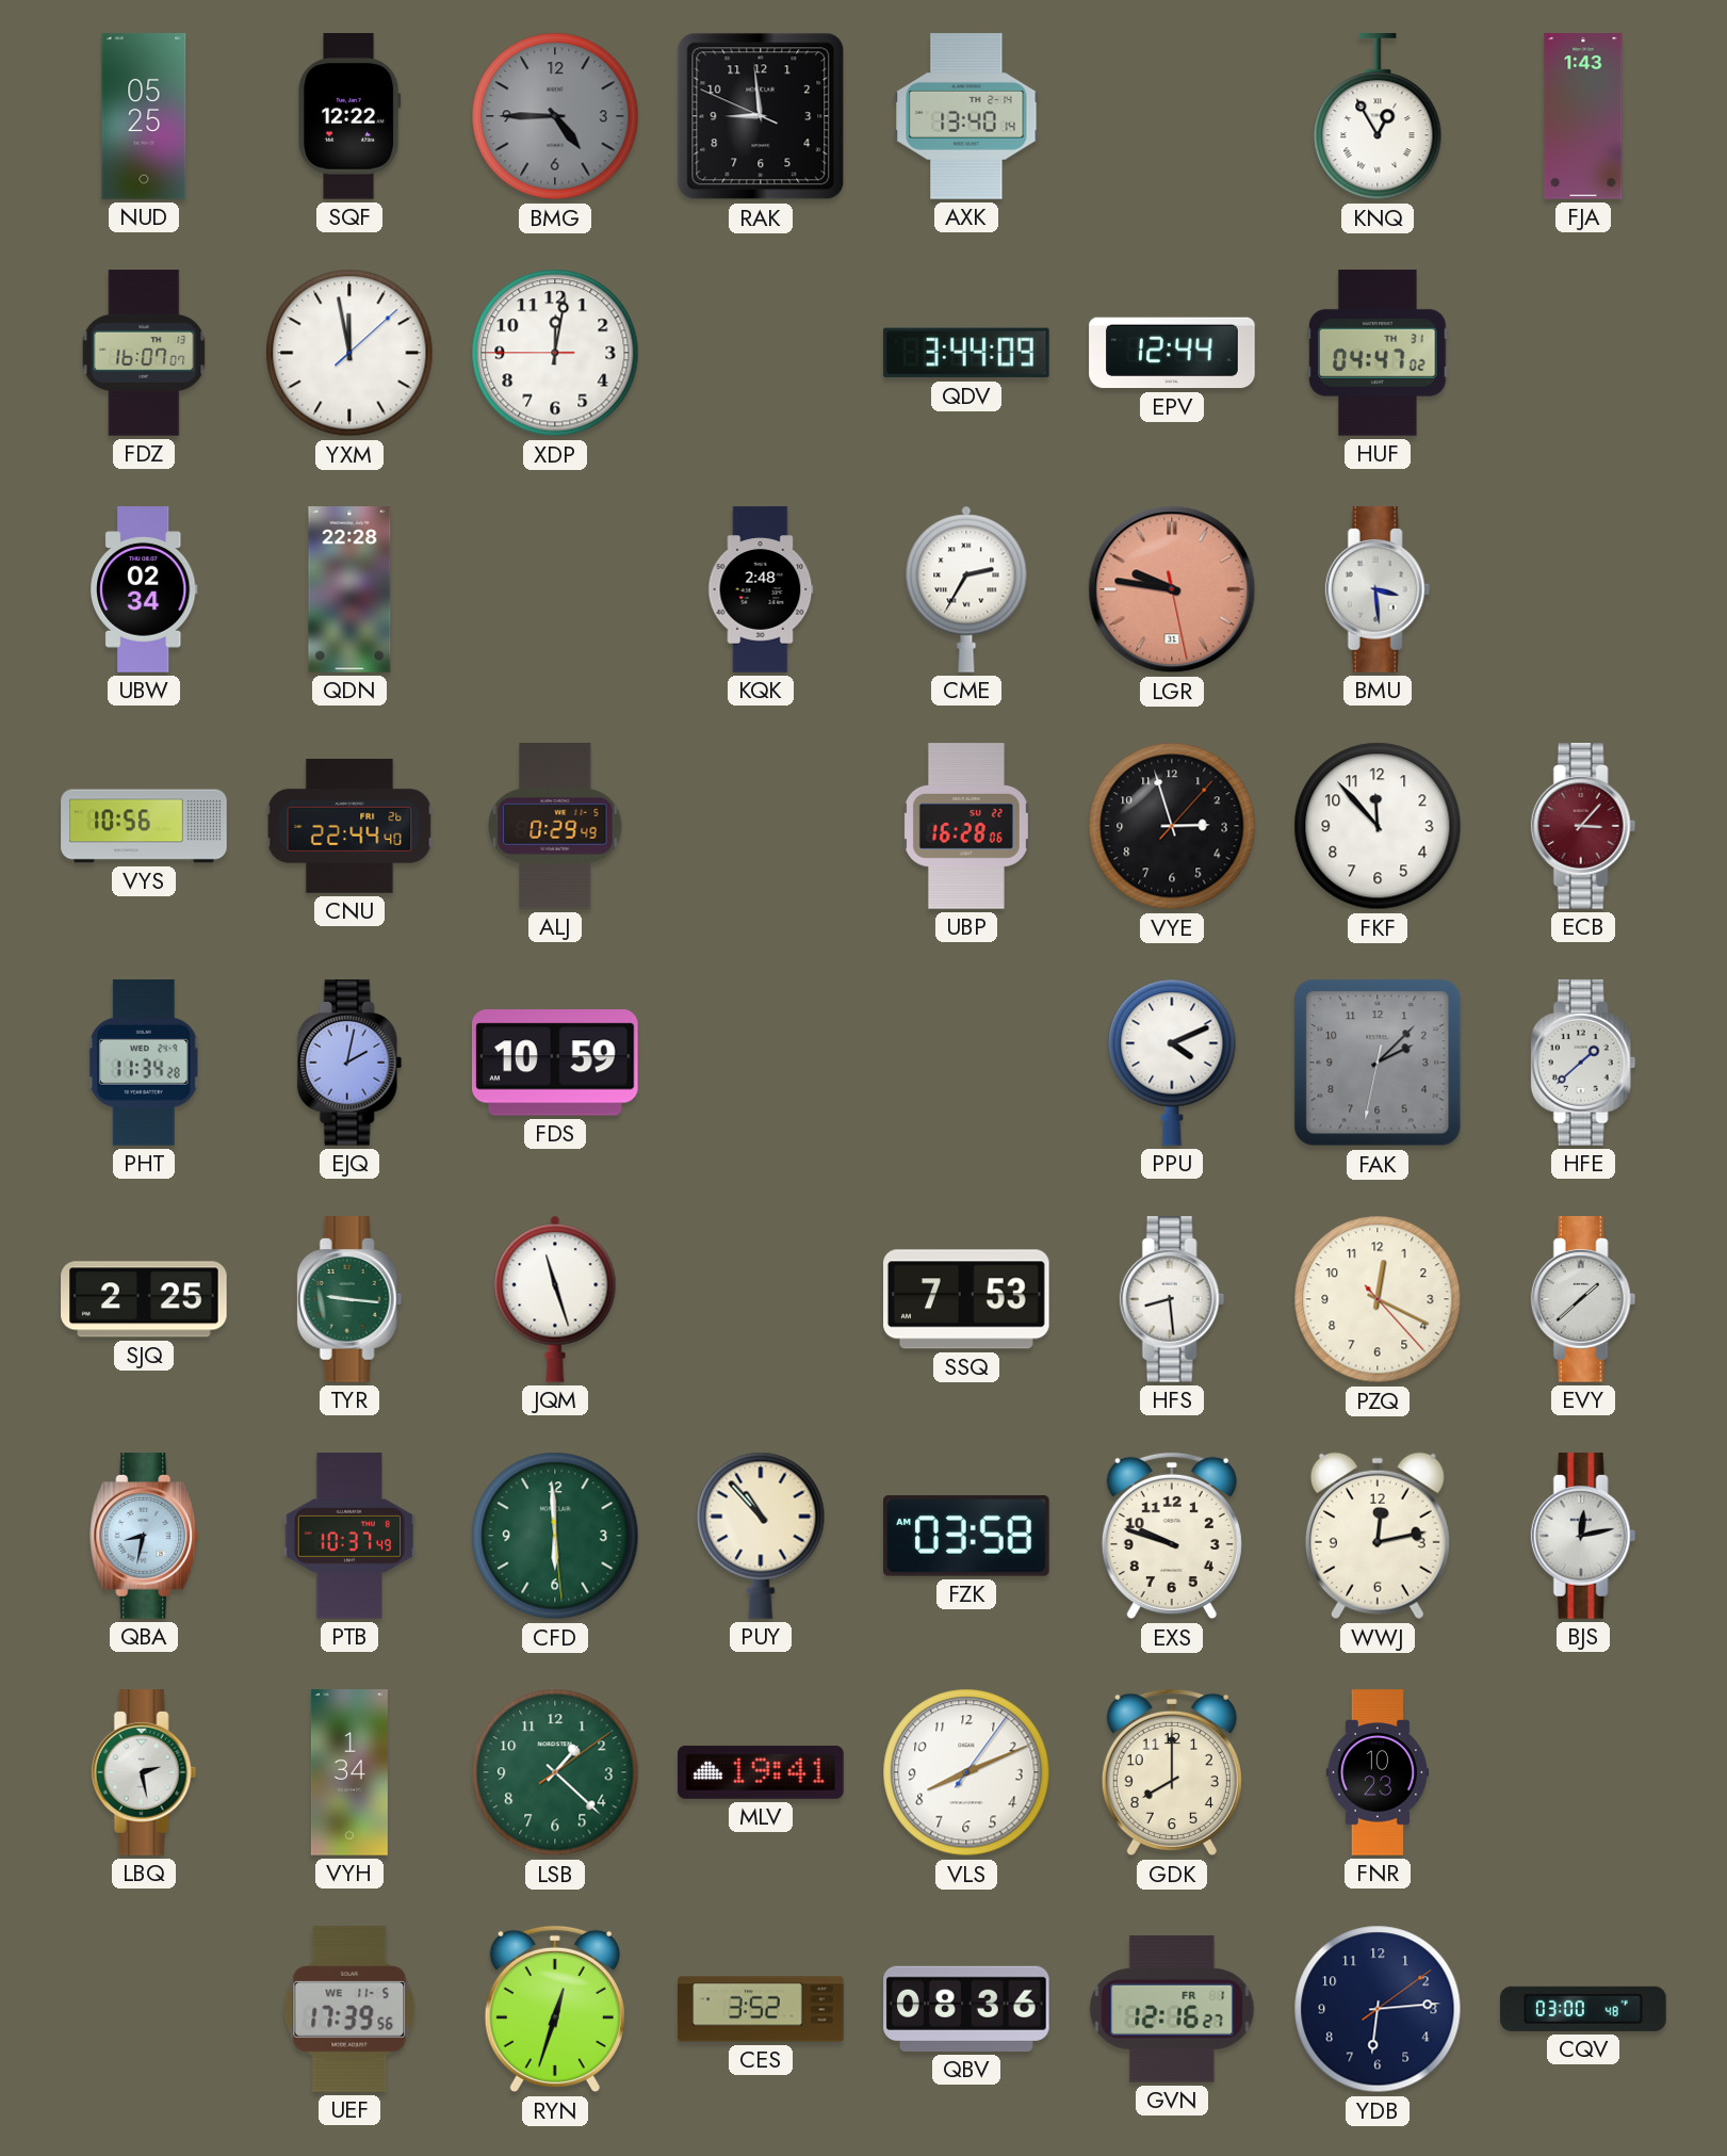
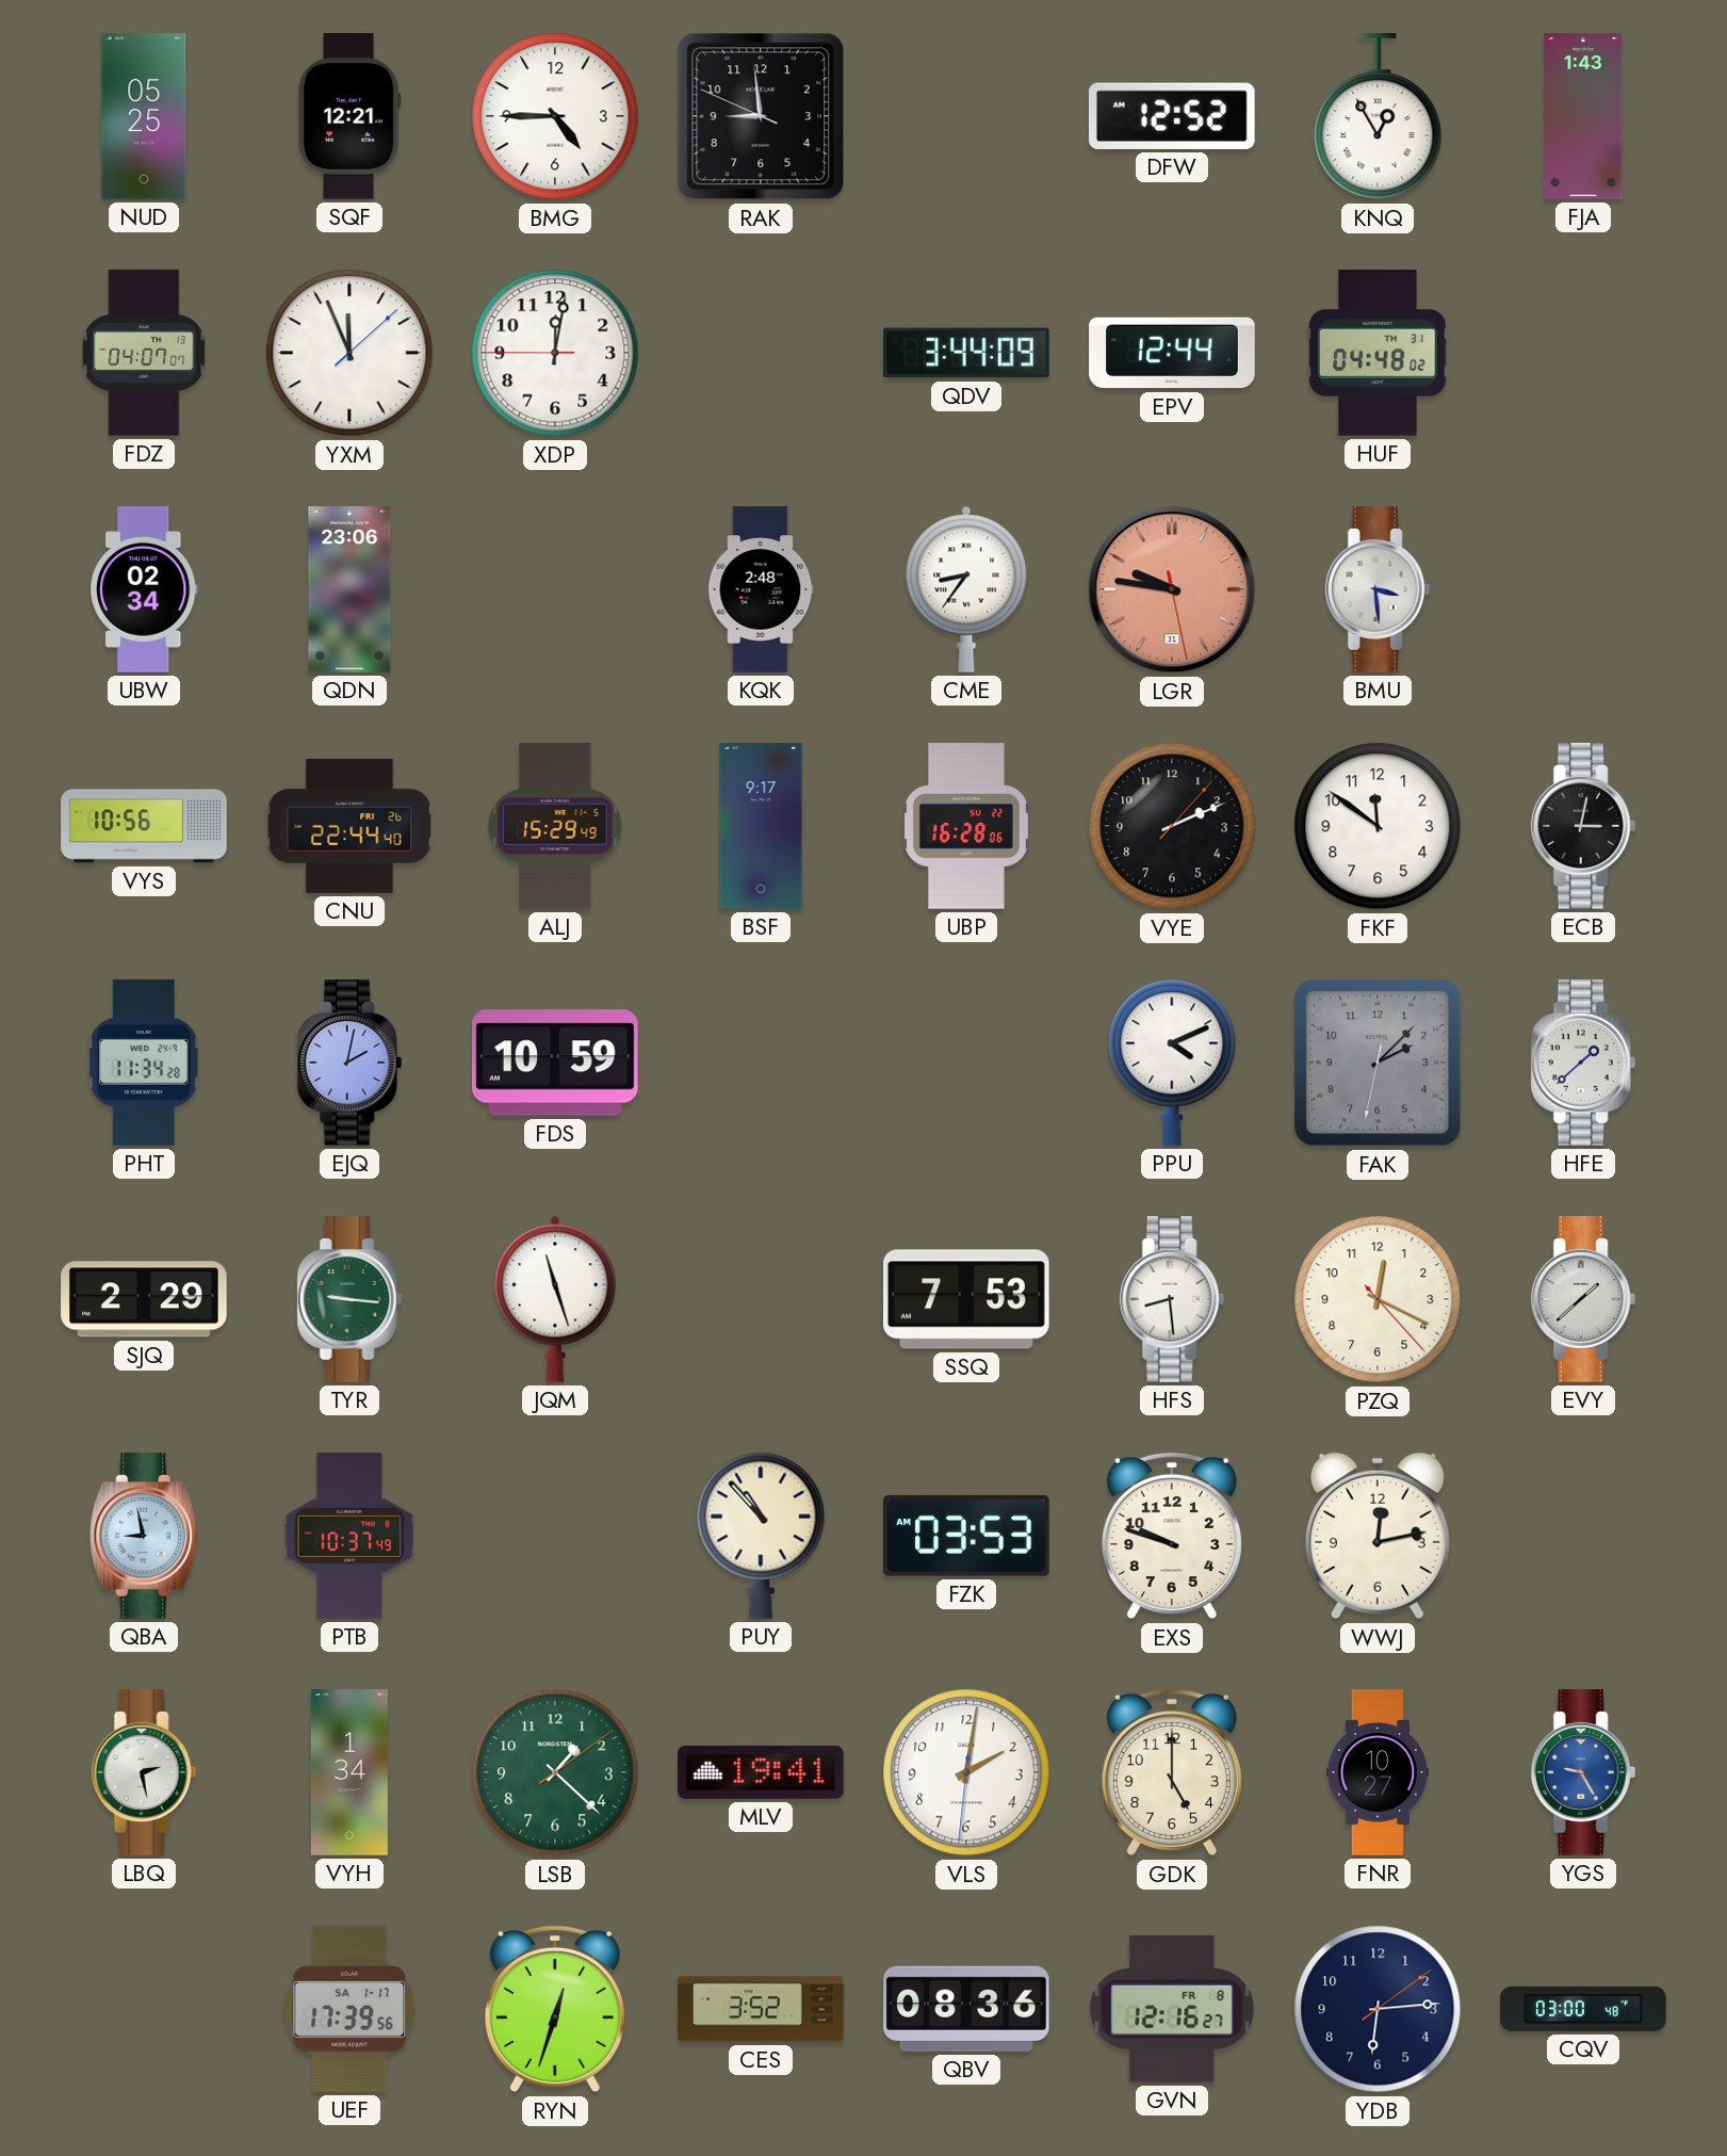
SQF: 12:22 -> 12:21 (349, 116)
BMG dial: grey -> white (555, 116)
AXK: 13:40 -> none (966, 116)
DFW: none -> 12:52 (1172, 116)
FDZ: 16:07 -> 04:07 (144, 353)
YXM: 11:58 -> 11:56 (349, 353)
HUF: 04:47 -> 04:48 (1378, 354)
QDN: 22:28 -> 23:06 (349, 589)
CME: 2:35 -> 8:36 (966, 589)
ALJ: 0:29 -> 15:29 (555, 826)
BSF: none -> 9:17 (761, 826)
VYE: 2:57 -> 2:11 (1172, 826)
FKF: 11:53 -> 11:51 (1378, 826)
ECB: 3:07 -> 3:02 (1583, 826)
ECB dial: burgundy -> black (1583, 826)
SJQ: 2:25 -> 2:29 (144, 1299)
QBA: 8:32 -> 8:58 (145, 1536)
CFD: 5:59 -> none (555, 1536)
FZK: 03:58 -> 03:53 (967, 1537)
BJS: 12:13 -> none (1583, 1536)
VLS: 8:11 -> 2:01 (966, 1772)
GDK: 8:00 -> 5:00 (1172, 1772)
FNR: 10:23 -> 10:27 (1378, 1772)
YGS: none -> 9:25 (1583, 1772)
UEF date: WE 11-5 -> SA 1-17 (349, 2009)
GVN date: FR 1 -> FR 8 (1172, 2009)
